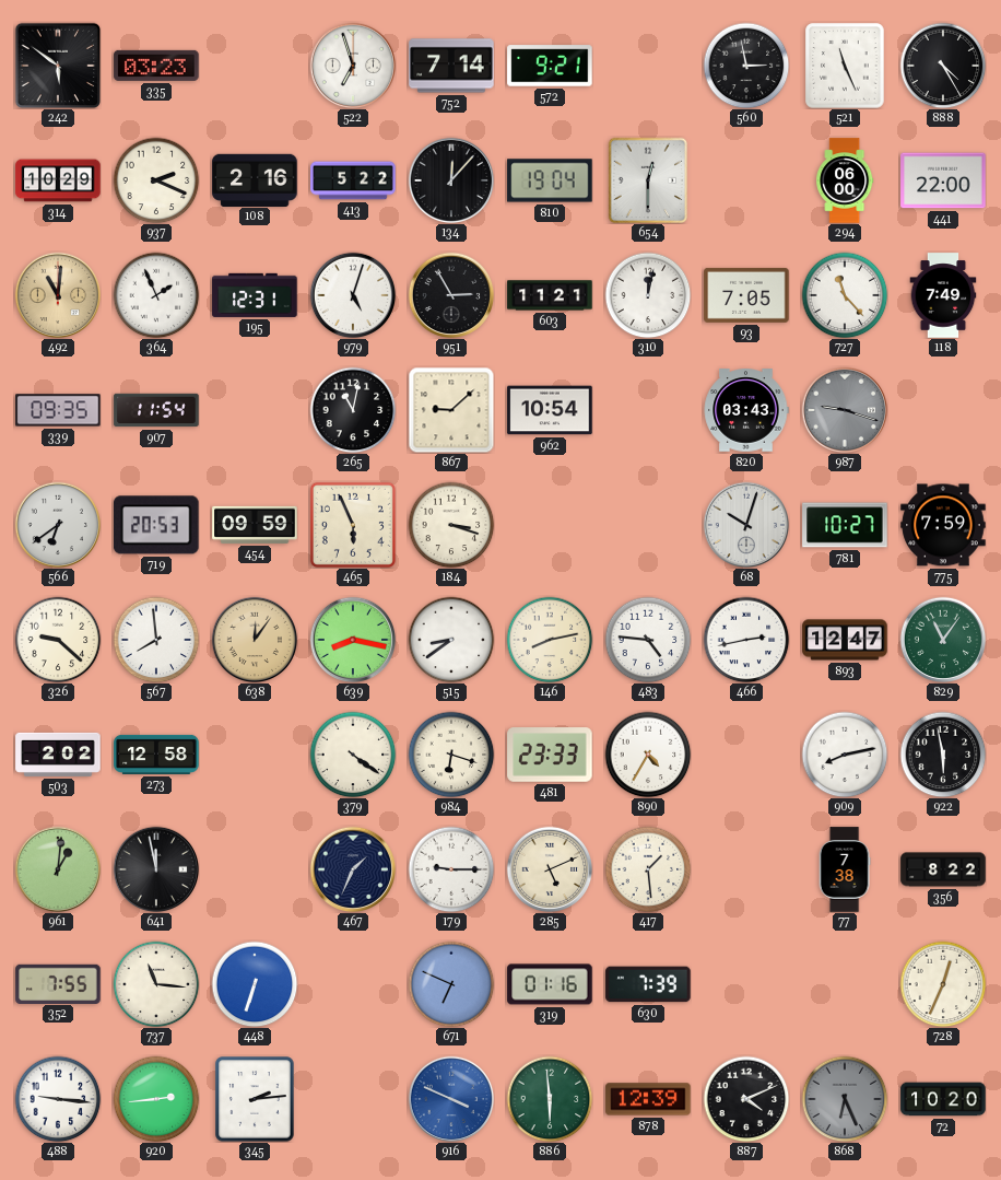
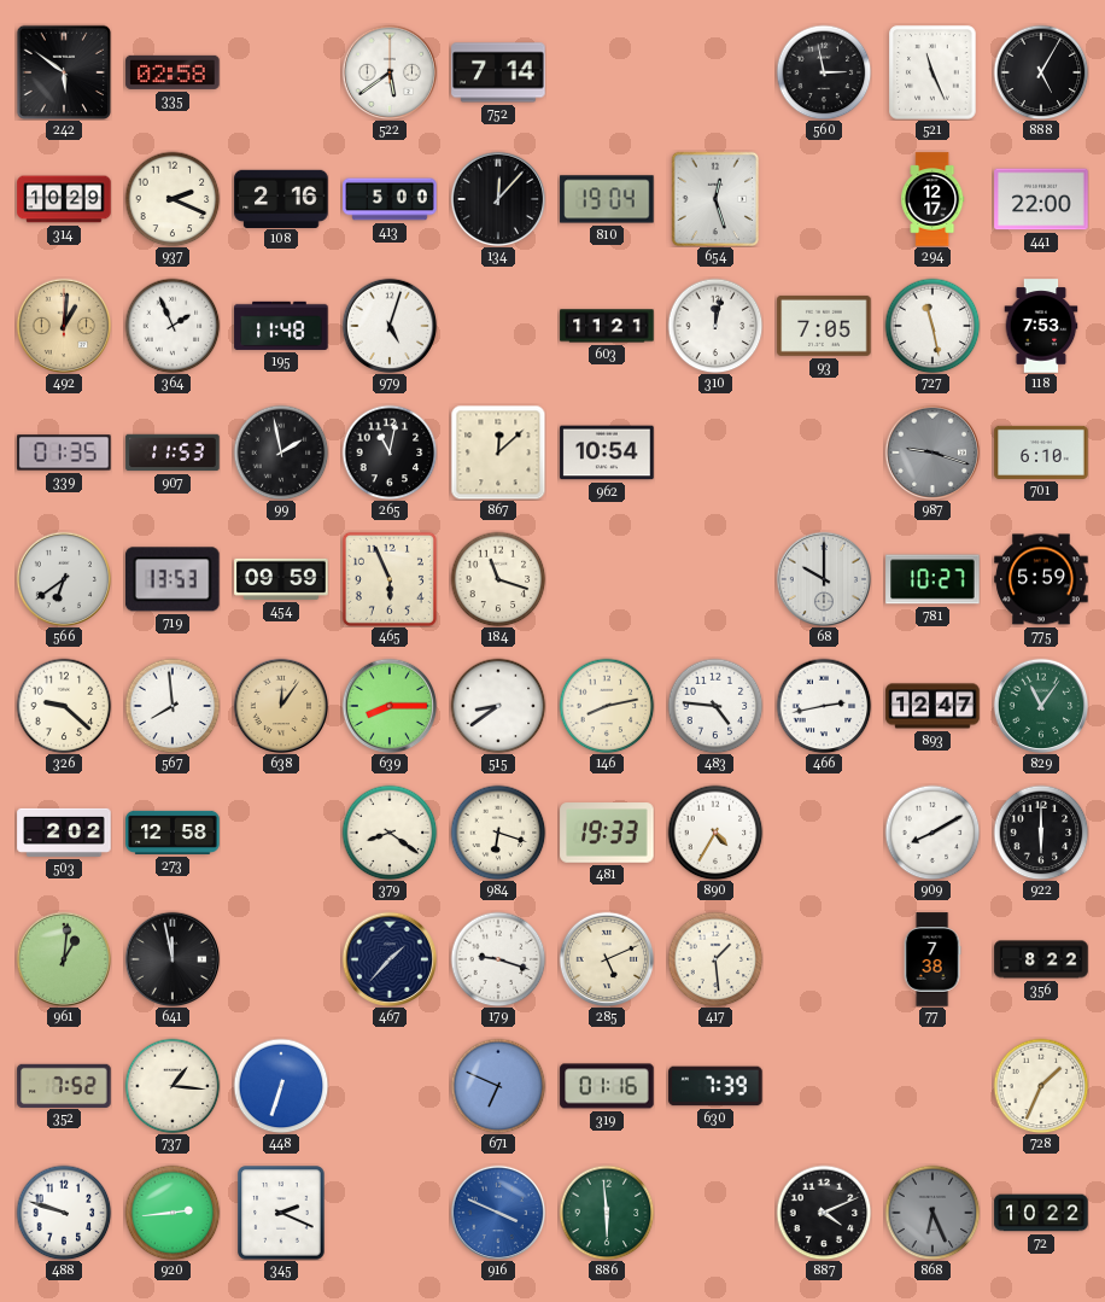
335: 03:23 -> 02:58 (173, 72)
522: 6:57 -> 5:39 (390, 72)
572: 9:21 -> none (550, 66)
888: 4:25 -> 5:05 (1041, 72)
413: 5:22 -> 5:00 (390, 199)
654: 12:30 -> 12:27 (715, 199)
294: 06:00 -> 12:17 (932, 199)
492: 11:01 -> 1:01 (64, 326)
195: 12:31 -> 11:48 (281, 326)
951: 2:55 -> none (451, 295)
727: 11:23 -> 11:28 (932, 326)
118: 7:49 -> 7:53 (1041, 326)
339: 09:35 -> 01:35 (64, 453)
907: 11:54 -> 11:53 (173, 453)
99: none -> 1:58 (281, 453)
867: 9:08 -> 12:08 (498, 453)
820: 03:43 -> none (746, 410)
701: none -> 6:10 (1041, 453)
719: 20:53 -> 13:53 (174, 579)
184: 3:18 -> 11:18 (498, 579)
68: 10:03 -> 10:00 (824, 579)
775: 7:59 -> 5:59 (1041, 579)
639: 8:17 -> 8:15 (390, 706)
379: 4:21 -> 8:21 (390, 833)
481: 23:33 -> 19:33 (607, 833)
909: 8:13 -> 8:10 (932, 833)
922: 5:58 -> 6:00 (1041, 833)
467: 1:34 -> 1:37 (390, 959)
179: 9:15 -> 9:18 (498, 959)
352: 7:55 -> 7:52 (64, 1085)
737: 11:16 -> 1:16 (173, 1086)
728: 12:34 -> 1:34 (1041, 1086)
488: 9:16 -> 9:48 (64, 1213)
345: 2:14 -> 2:19 (281, 1213)
878: 12:39 -> none (648, 1099)
72: 10:20 -> 10:22 (1041, 1213)
